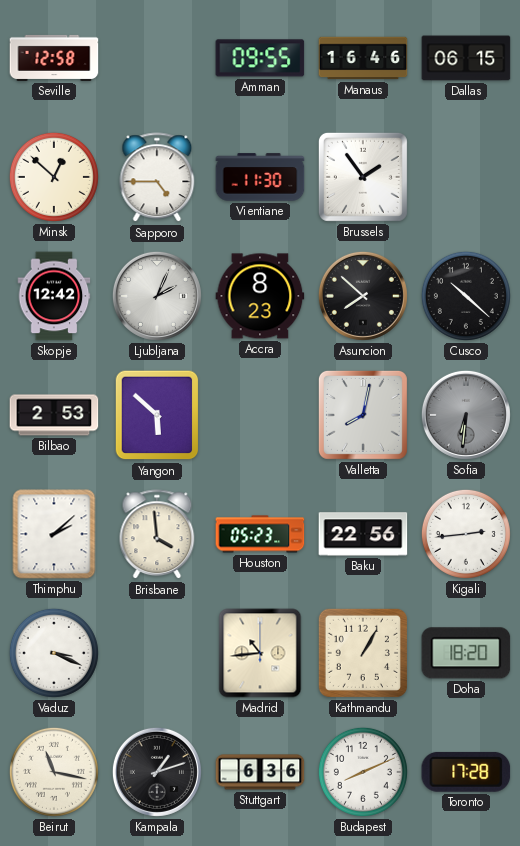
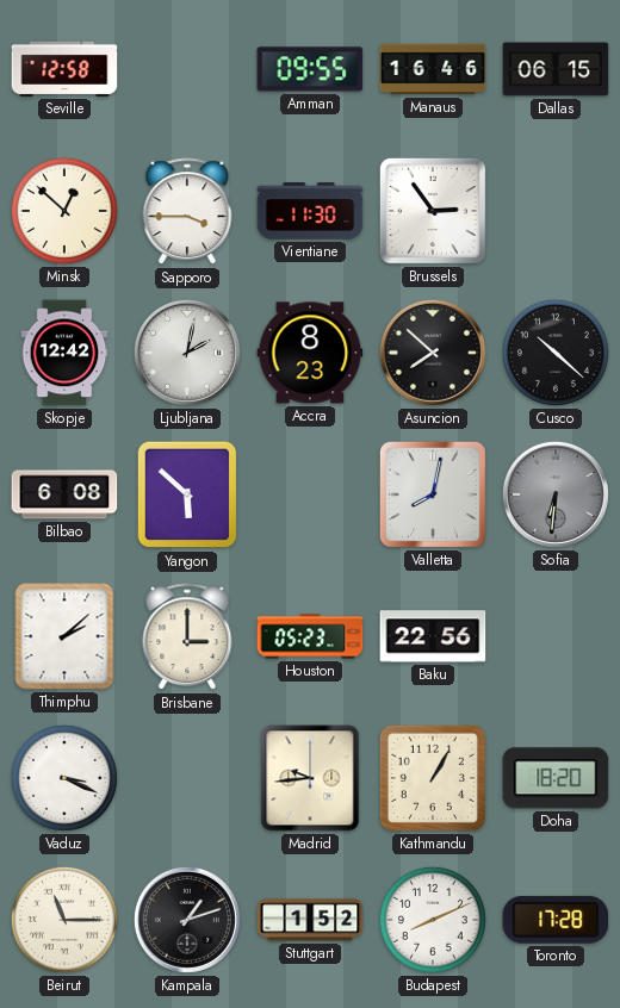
Sapporo: 4:45 -> 3:45 (187, 212)
Brussels: 1:54 -> 2:54 (433, 211)
Ljubljana: 2:04 -> 2:02 (187, 353)
Bilbao: 2:53 -> 6:08 (64, 494)
Brisbane: 3:59 -> 3:00 (187, 637)
Kigali: 2:44 -> none (466, 534)
Madrid: 10:44 -> 9:44 (310, 778)
Beirut: 11:17 -> 11:15 (64, 920)
Stuttgart: 6:36 -> 1:52 (310, 920)
